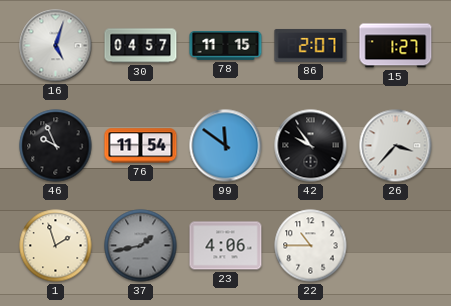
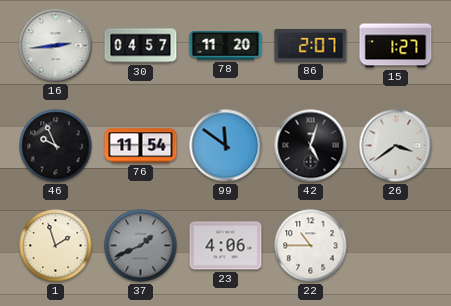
16: 5:03 -> 2:44 (56, 46)
78: 11:15 -> 11:20 (226, 46)
42: 9:54 -> 5:03 (311, 146)
26: 3:37 -> 3:39 (396, 146)
37: 1:43 -> 1:41 (141, 246)
